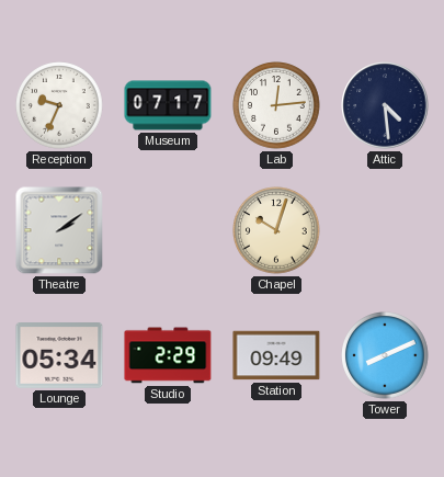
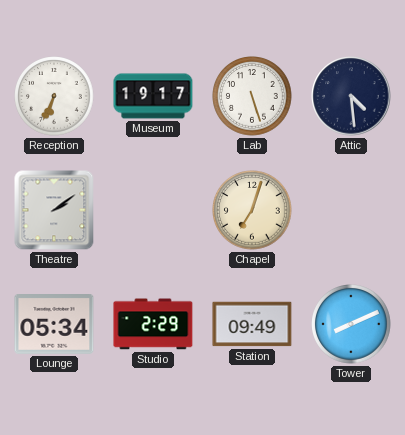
Reception: 9:34 -> 6:34 (54, 96)
Museum: 07:17 -> 19:17 (153, 96)
Lab: 12:14 -> 5:27 (252, 96)
Chapel: 10:03 -> 7:03 (252, 210)
